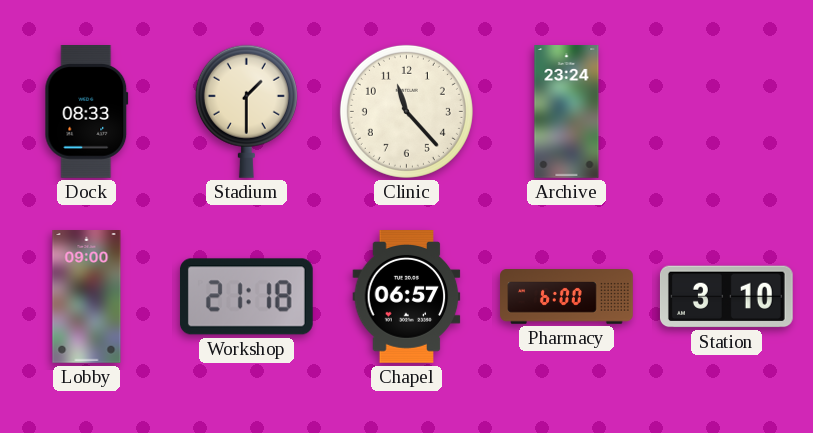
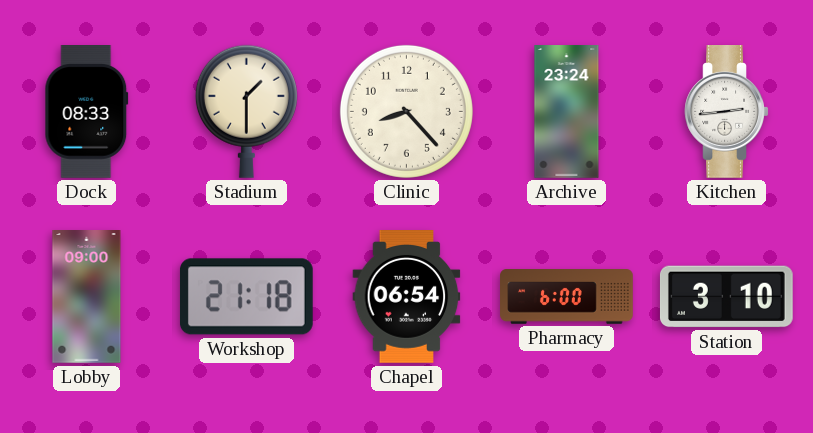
Clinic: 11:23 -> 8:23 (406, 111)
Kitchen: none -> 2:44 (727, 112)
Chapel: 06:57 -> 06:54 (407, 297)
